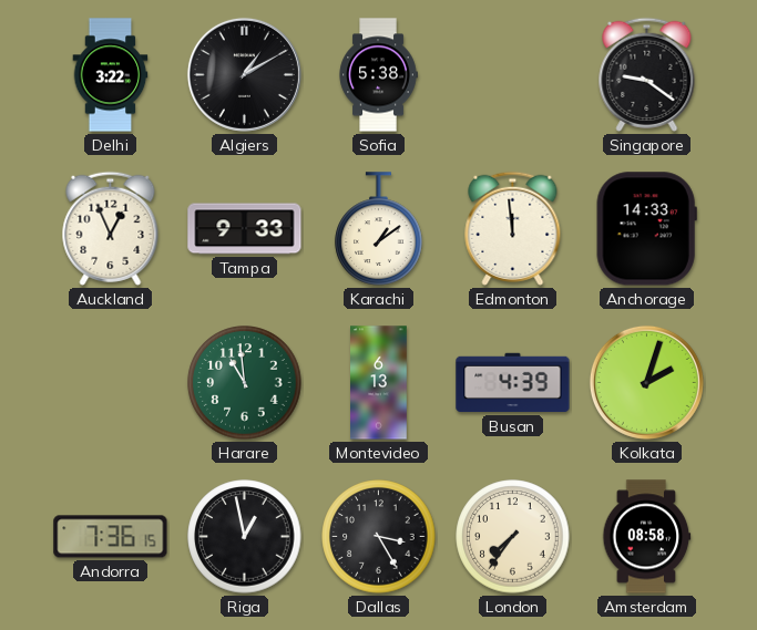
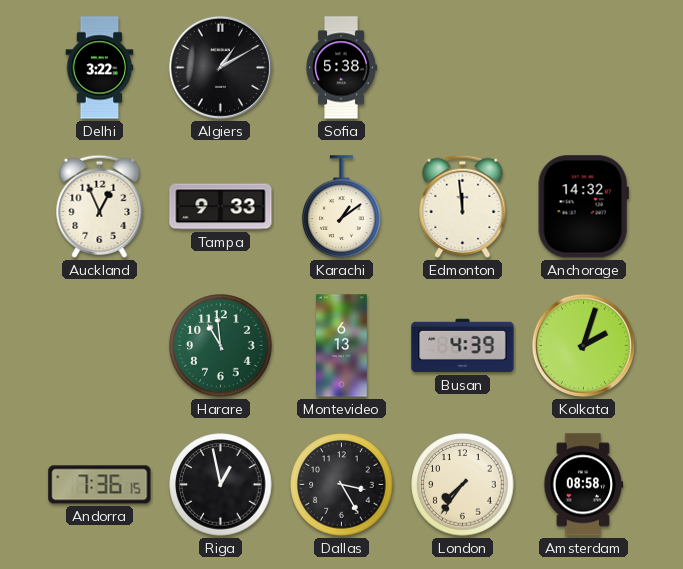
Singapore: 9:21 -> none (647, 74)
Anchorage: 14:33 -> 14:32 (583, 207)
